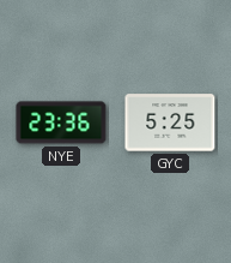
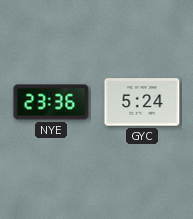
GYC: 5:25 -> 5:24 (142, 102)
